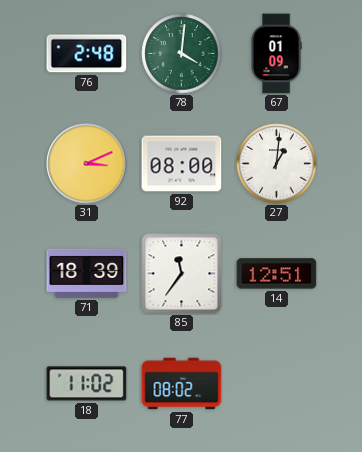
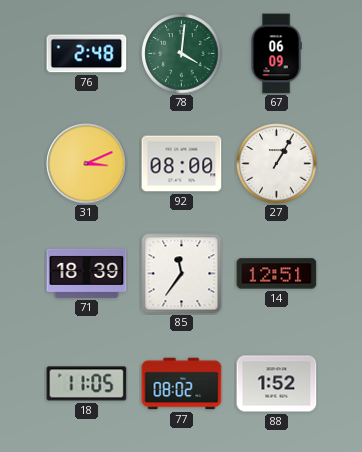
67: 01:09 -> 06:09 (276, 54)
27: 1:01 -> 1:05 (277, 164)
18: 11:02 -> 11:05 (87, 384)
88: none -> 1:52 (277, 384)
